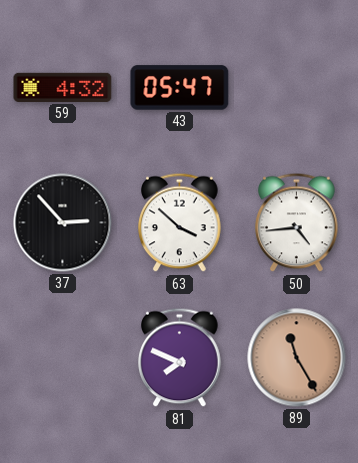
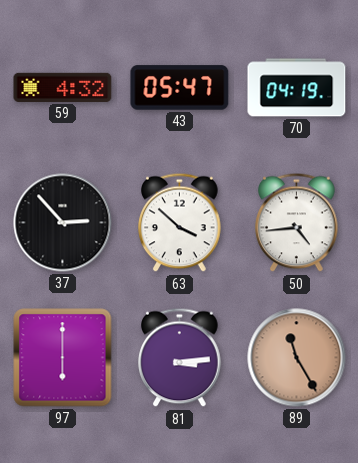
70: none -> 04:19 (297, 88)
97: none -> 6:00 (63, 358)
81: 7:49 -> 3:14 (180, 358)
